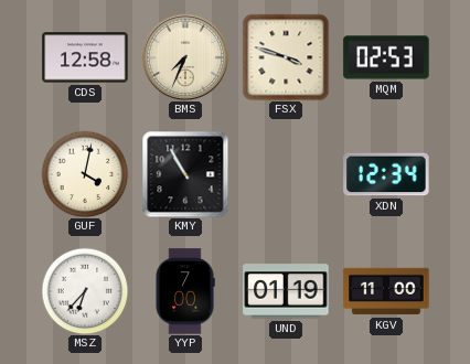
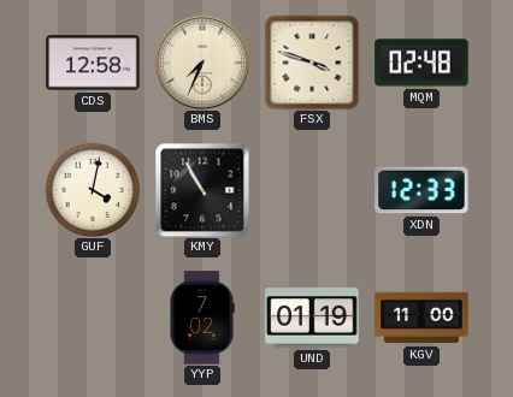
MQM: 02:53 -> 02:48 (421, 63)
XDN: 12:34 -> 12:33 (421, 190)
MSZ: 6:37 -> none (85, 291)
YYP: 7:00 -> 7:02 (202, 318)
